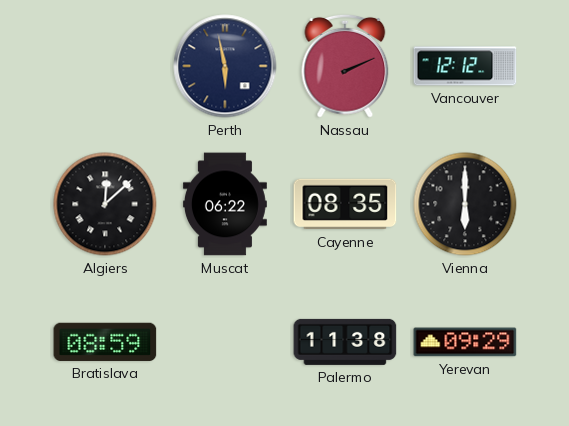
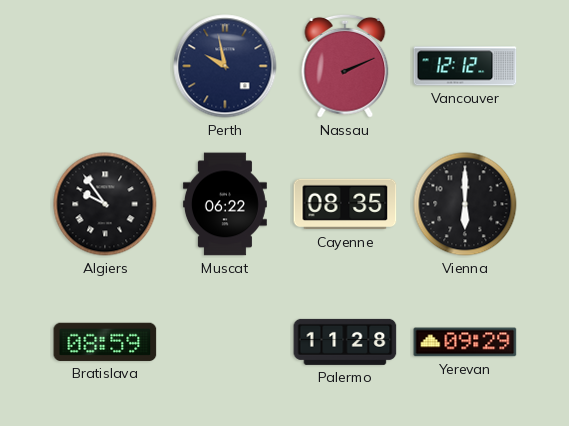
Perth: 5:58 -> 9:58 (225, 66)
Algiers: 12:08 -> 9:54 (105, 204)
Palermo: 11:38 -> 11:28 (345, 342)
